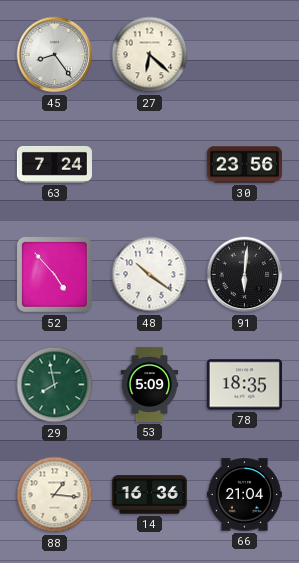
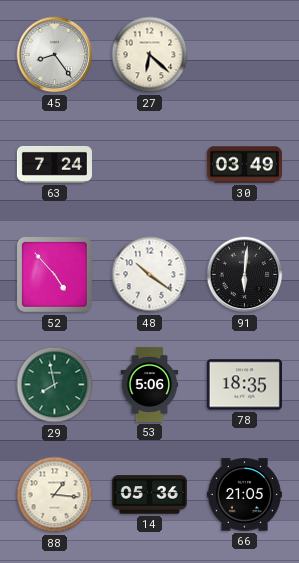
30: 23:56 -> 03:49 (244, 165)
53: 5:09 -> 5:06 (150, 384)
14: 16:36 -> 05:36 (149, 495)
66: 21:04 -> 21:05 (244, 495)
